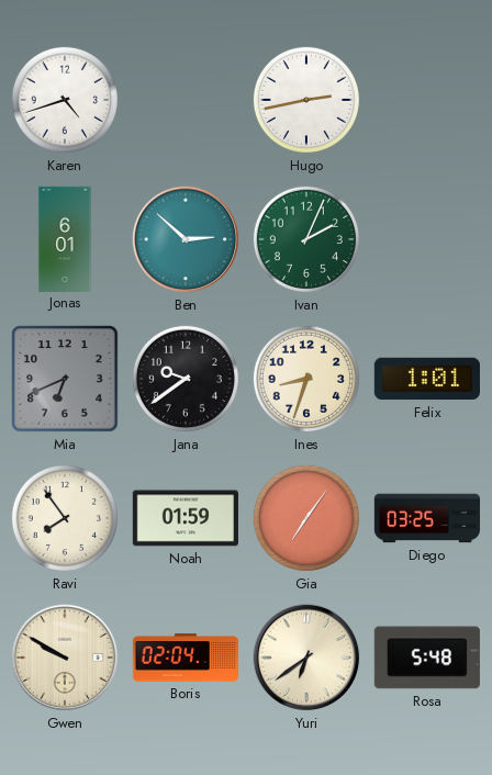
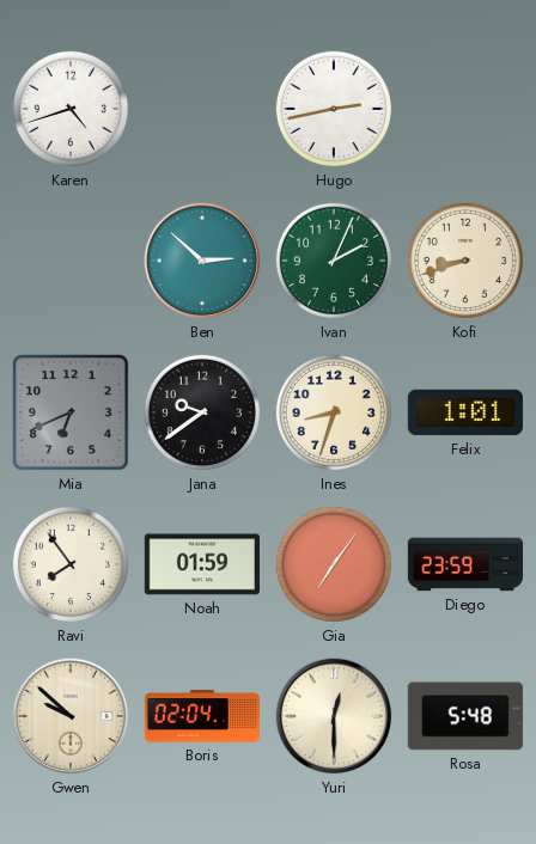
Jonas: 6:01 -> none (65, 238)
Kofi: none -> 8:42 (465, 261)
Diego: 03:25 -> 23:59 (464, 564)
Gwen: 9:50 -> 9:52 (71, 716)
Yuri: 6:39 -> 12:30 (334, 716)
